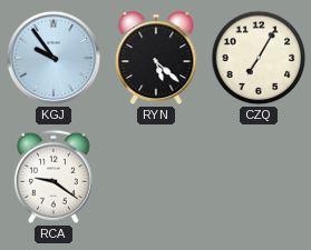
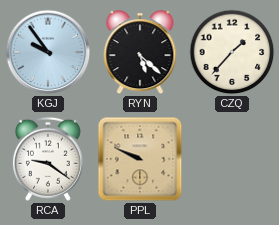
CZQ: 7:05 -> 1:37 (232, 52)
PPL: none -> 9:49 (140, 159)
